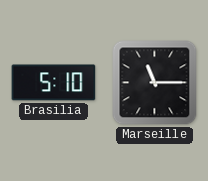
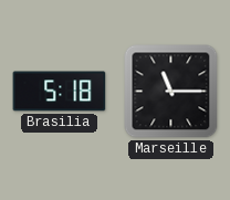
Brasilia: 5:10 -> 5:18 (60, 92)
